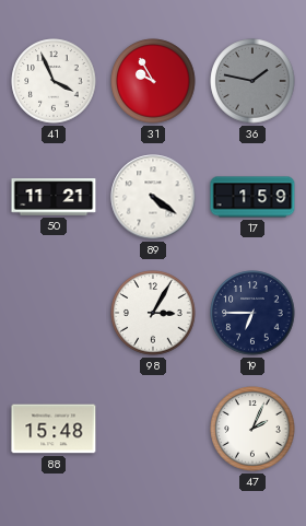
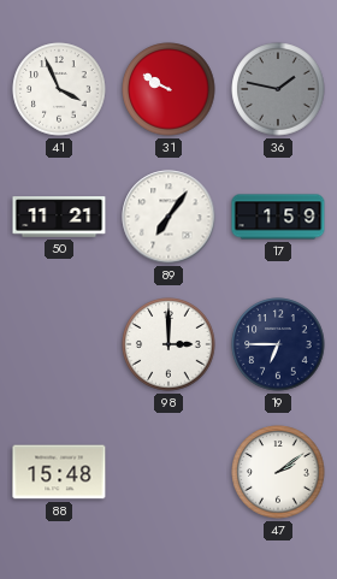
31: 9:55 -> 9:50 (168, 89)
89: 4:21 -> 7:06 (168, 217)
98: 3:05 -> 3:00 (168, 344)
47: 2:04 -> 2:09 (278, 472)
